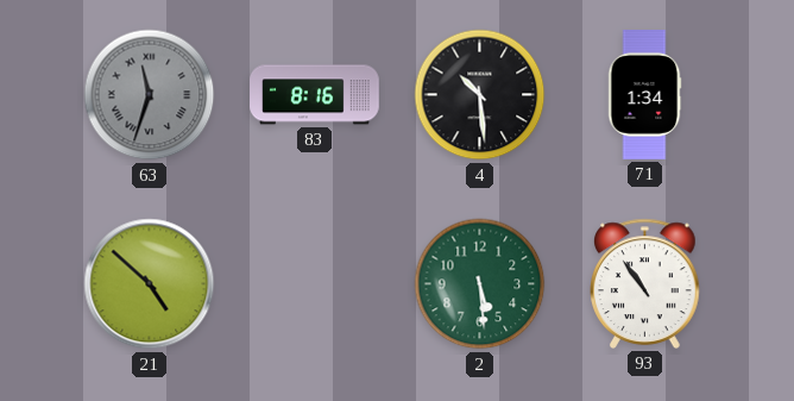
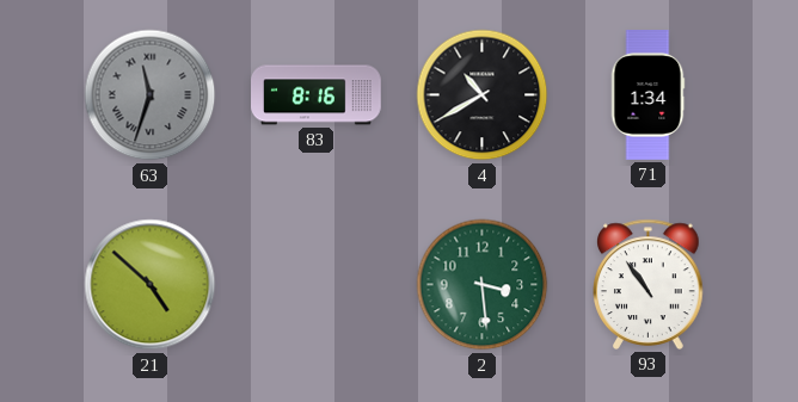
4: 10:29 -> 10:40 (483, 95)
2: 5:29 -> 3:29 (483, 285)
